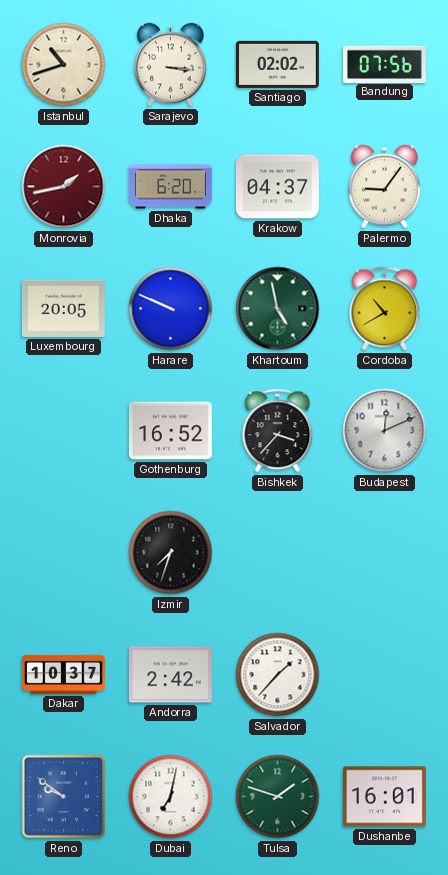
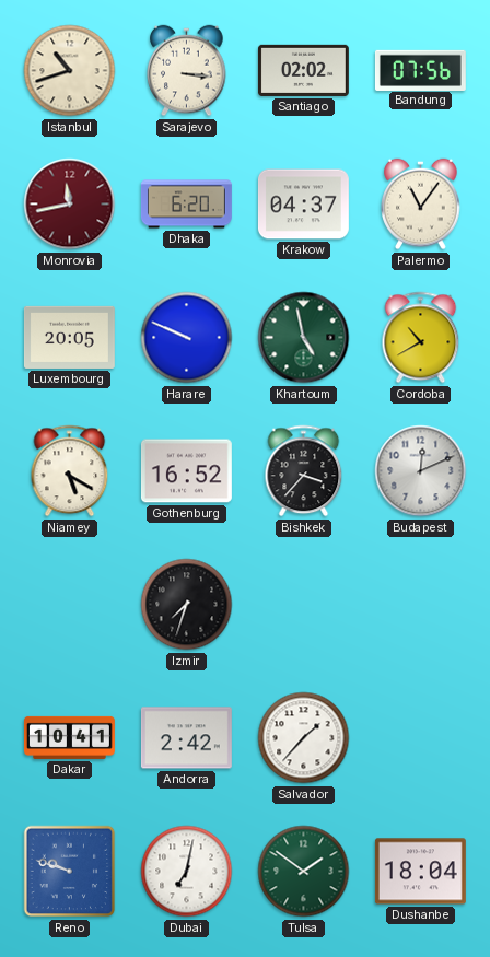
Monrovia: 1:43 -> 11:43 (70, 205)
Palermo: 9:06 -> 11:06 (421, 205)
Niamey: none -> 5:20 (70, 471)
Dakar: 10:37 -> 10:41 (69, 737)
Reno: 9:51 -> 9:48 (70, 872)
Tulsa: 1:48 -> 1:51 (304, 872)
Dushanbe: 16:01 -> 18:04 (420, 872)
